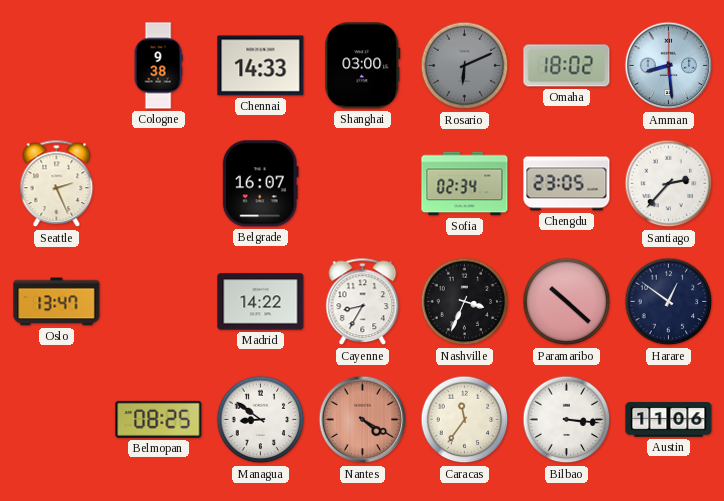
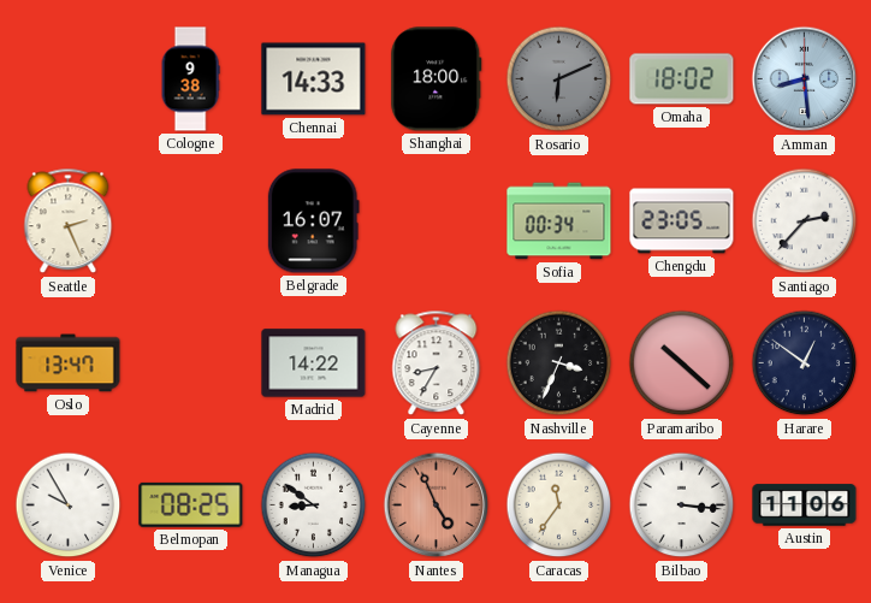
Shanghai: 03:00 -> 18:00 (437, 79)
Sofia: 02:34 -> 00:34 (559, 221)
Venice: none -> 9:55 (69, 506)
Nantes: 4:20 -> 4:56 (437, 506)
